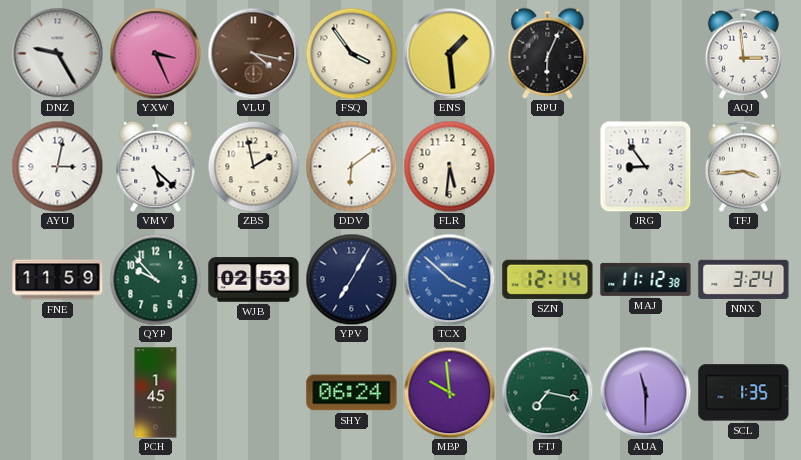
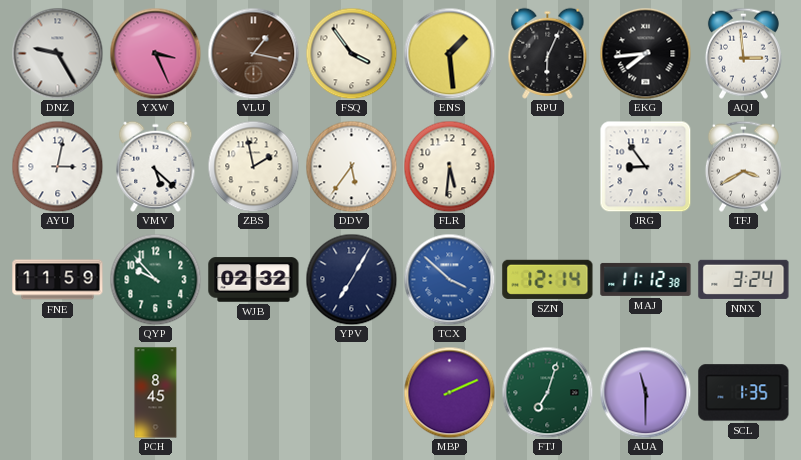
VLU: 4:17 -> 1:17 (253, 53)
EKG: none -> 7:44 (645, 53)
DDV: 6:09 -> 5:36 (351, 166)
TFJ: 3:44 -> 3:40 (743, 166)
WJB: 02:53 -> 02:32 (254, 280)
PCH: 1:45 -> 8:45 (156, 393)
SHY: 06:24 -> none (352, 393)
MBP: 9:59 -> 2:11 (449, 392)
FTJ: 7:17 -> 7:03 (547, 392)
